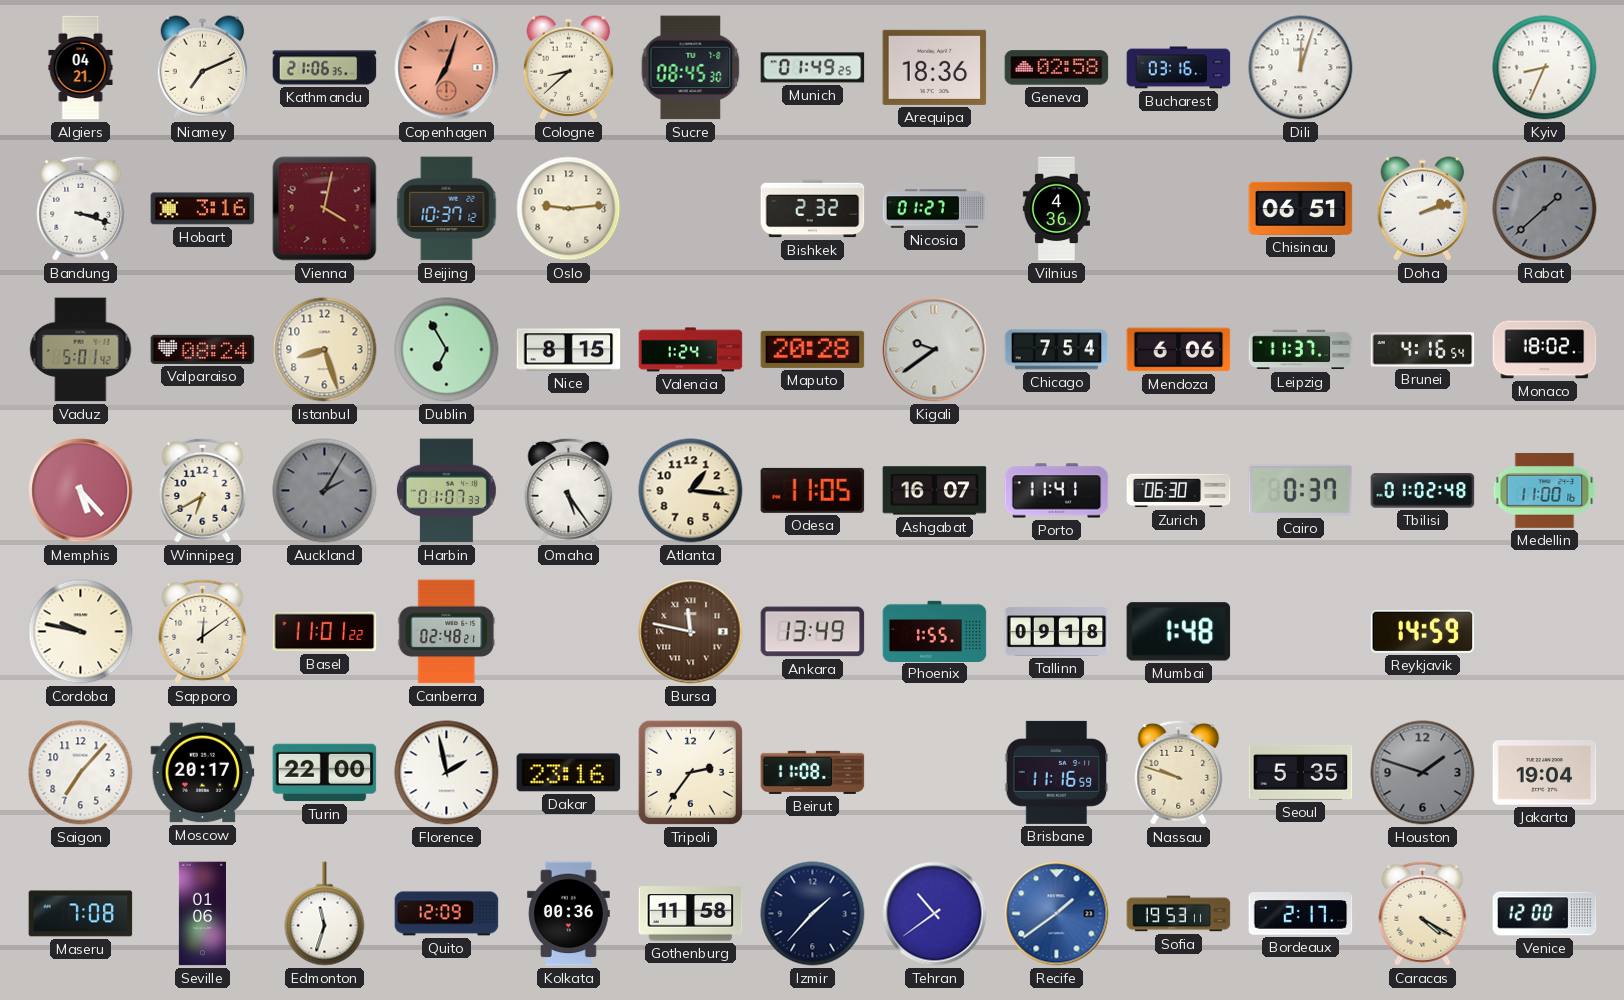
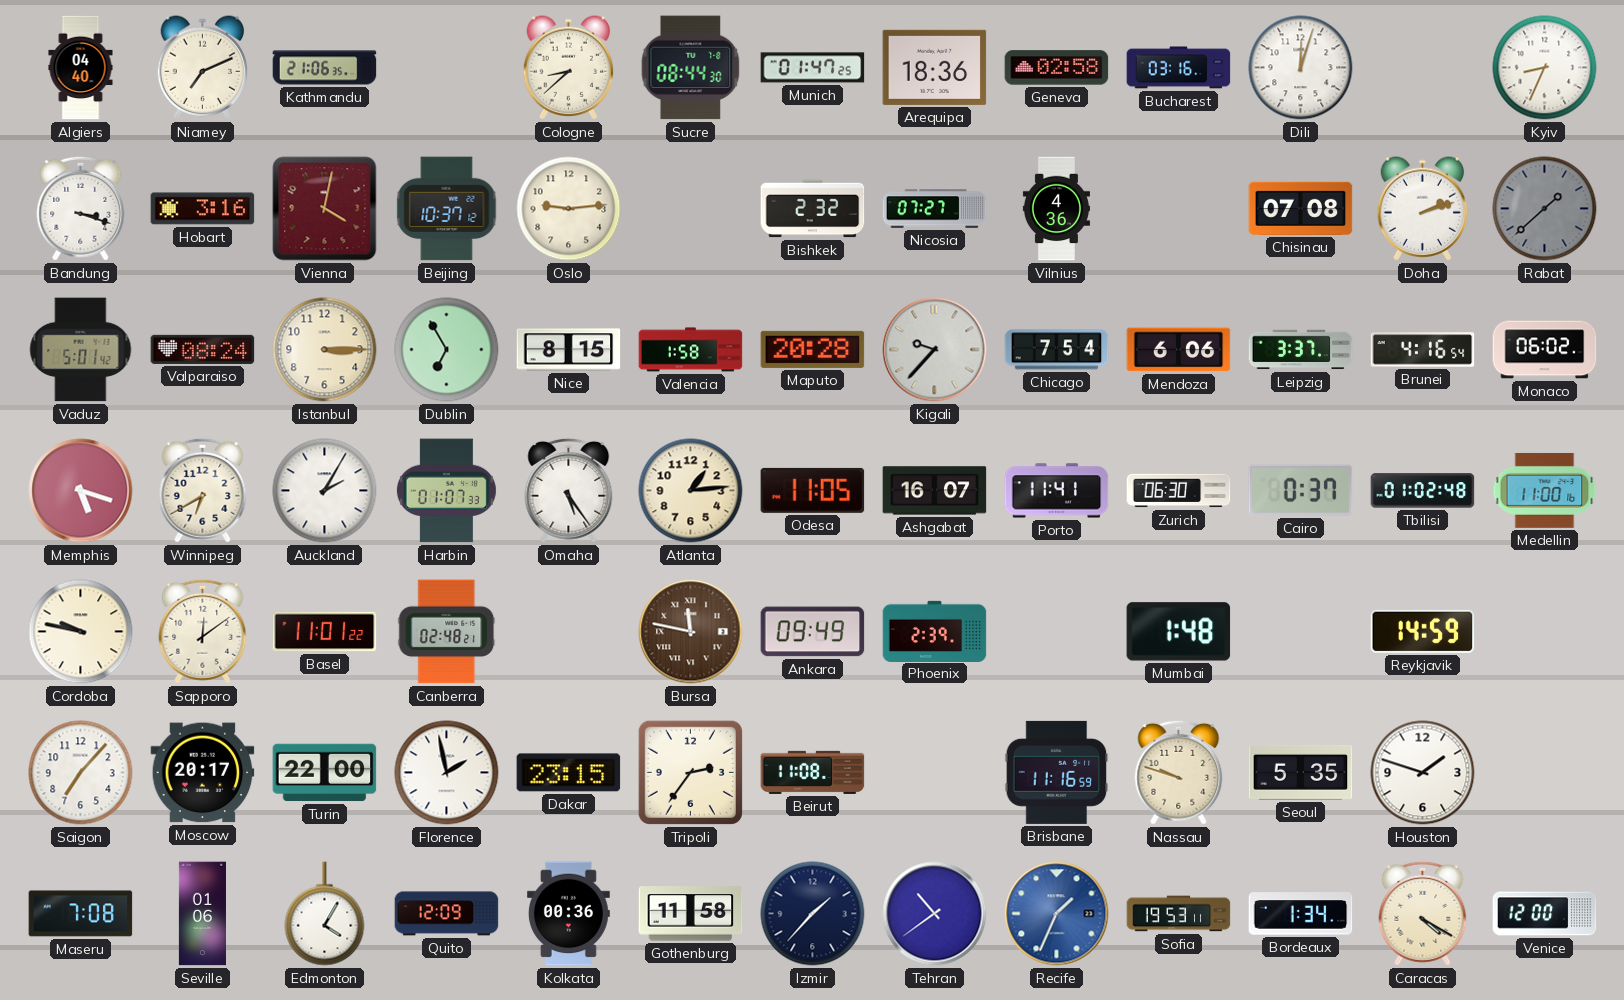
Algiers: 04:21 -> 04:40 (81, 68)
Copenhagen: 7:03 -> none (447, 68)
Sucre: 08:45 -> 08:44 (691, 68)
Munich: 01:49 -> 01:47 (813, 68)
Nicosia: 01:27 -> 07:27 (935, 209)
Chisinau: 06:51 -> 07:08 (1301, 208)
Istanbul: 8:27 -> 3:15 (325, 350)
Valencia: 1:24 -> 1:58 (691, 350)
Kigali: 9:39 -> 9:37 (935, 350)
Leipzig: 11:37 -> 3:37 (1301, 350)
Monaco: 18:02 -> 06:02 (1545, 350)
Memphis: 5:23 -> 5:18 (81, 491)
Auckland dial: grey -> white (325, 491)
Atlanta: 1:16 -> 1:14 (691, 491)
Ankara: 13:49 -> 09:49 (813, 632)
Phoenix: 1:55 -> 2:39 (935, 631)
Tallinn: 09:18 -> none (1057, 632)
Dakar: 23:16 -> 23:15 (569, 773)
Houston dial: grey -> white (1423, 773)
Jakarta: 19:04 -> none (1545, 773)
Edmonton: 11:33 -> 4:05 (325, 914)
Recife: 1:39 -> 1:34 (1057, 914)
Bordeaux: 2:17 -> 1:34 (1301, 914)
